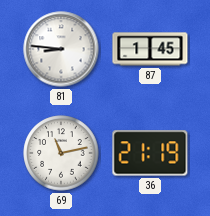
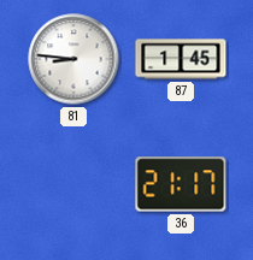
69: 11:13 -> none (61, 153)
36: 21:19 -> 21:17 (181, 184)
